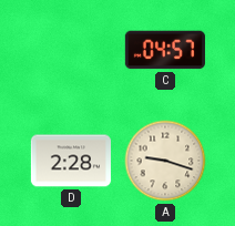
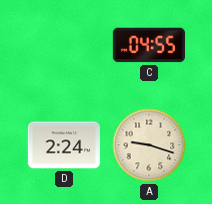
C: 04:57 -> 04:55 (149, 45)
D: 2:28 -> 2:24 (64, 145)
